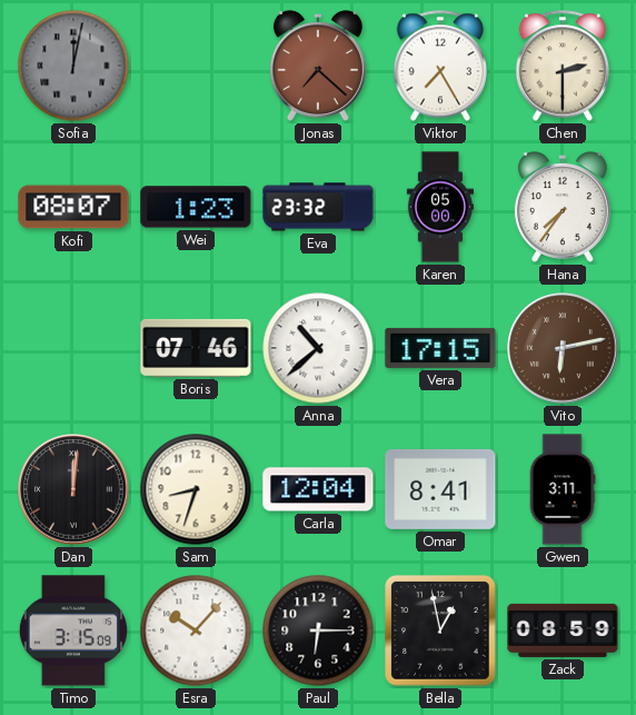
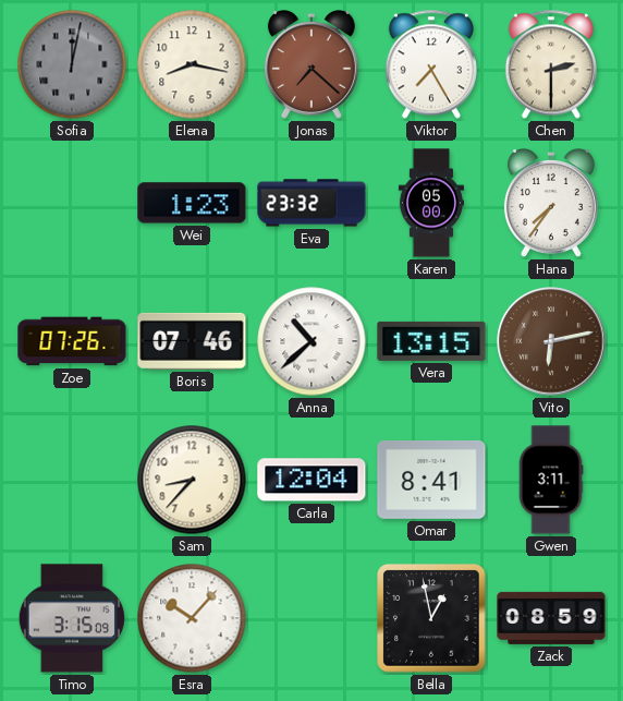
Elena: none -> 8:17 (192, 64)
Kofi: 08:07 -> none (73, 207)
Zoe: none -> 07:26 (72, 341)
Vera: 17:15 -> 13:15 (431, 341)
Dan: 12:01 -> none (73, 489)
Sam: 8:33 -> 8:37 (192, 480)
Paul: 6:15 -> none (318, 630)
